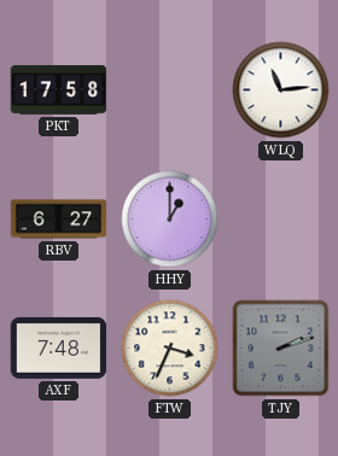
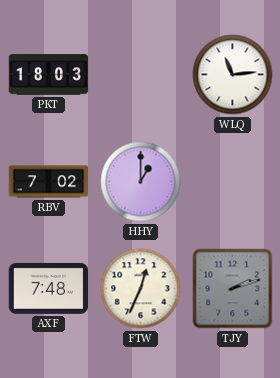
PKT: 17:58 -> 18:03 (49, 75)
RBV: 6:27 -> 7:02 (49, 182)
FTW: 3:34 -> 12:34 (141, 289)
